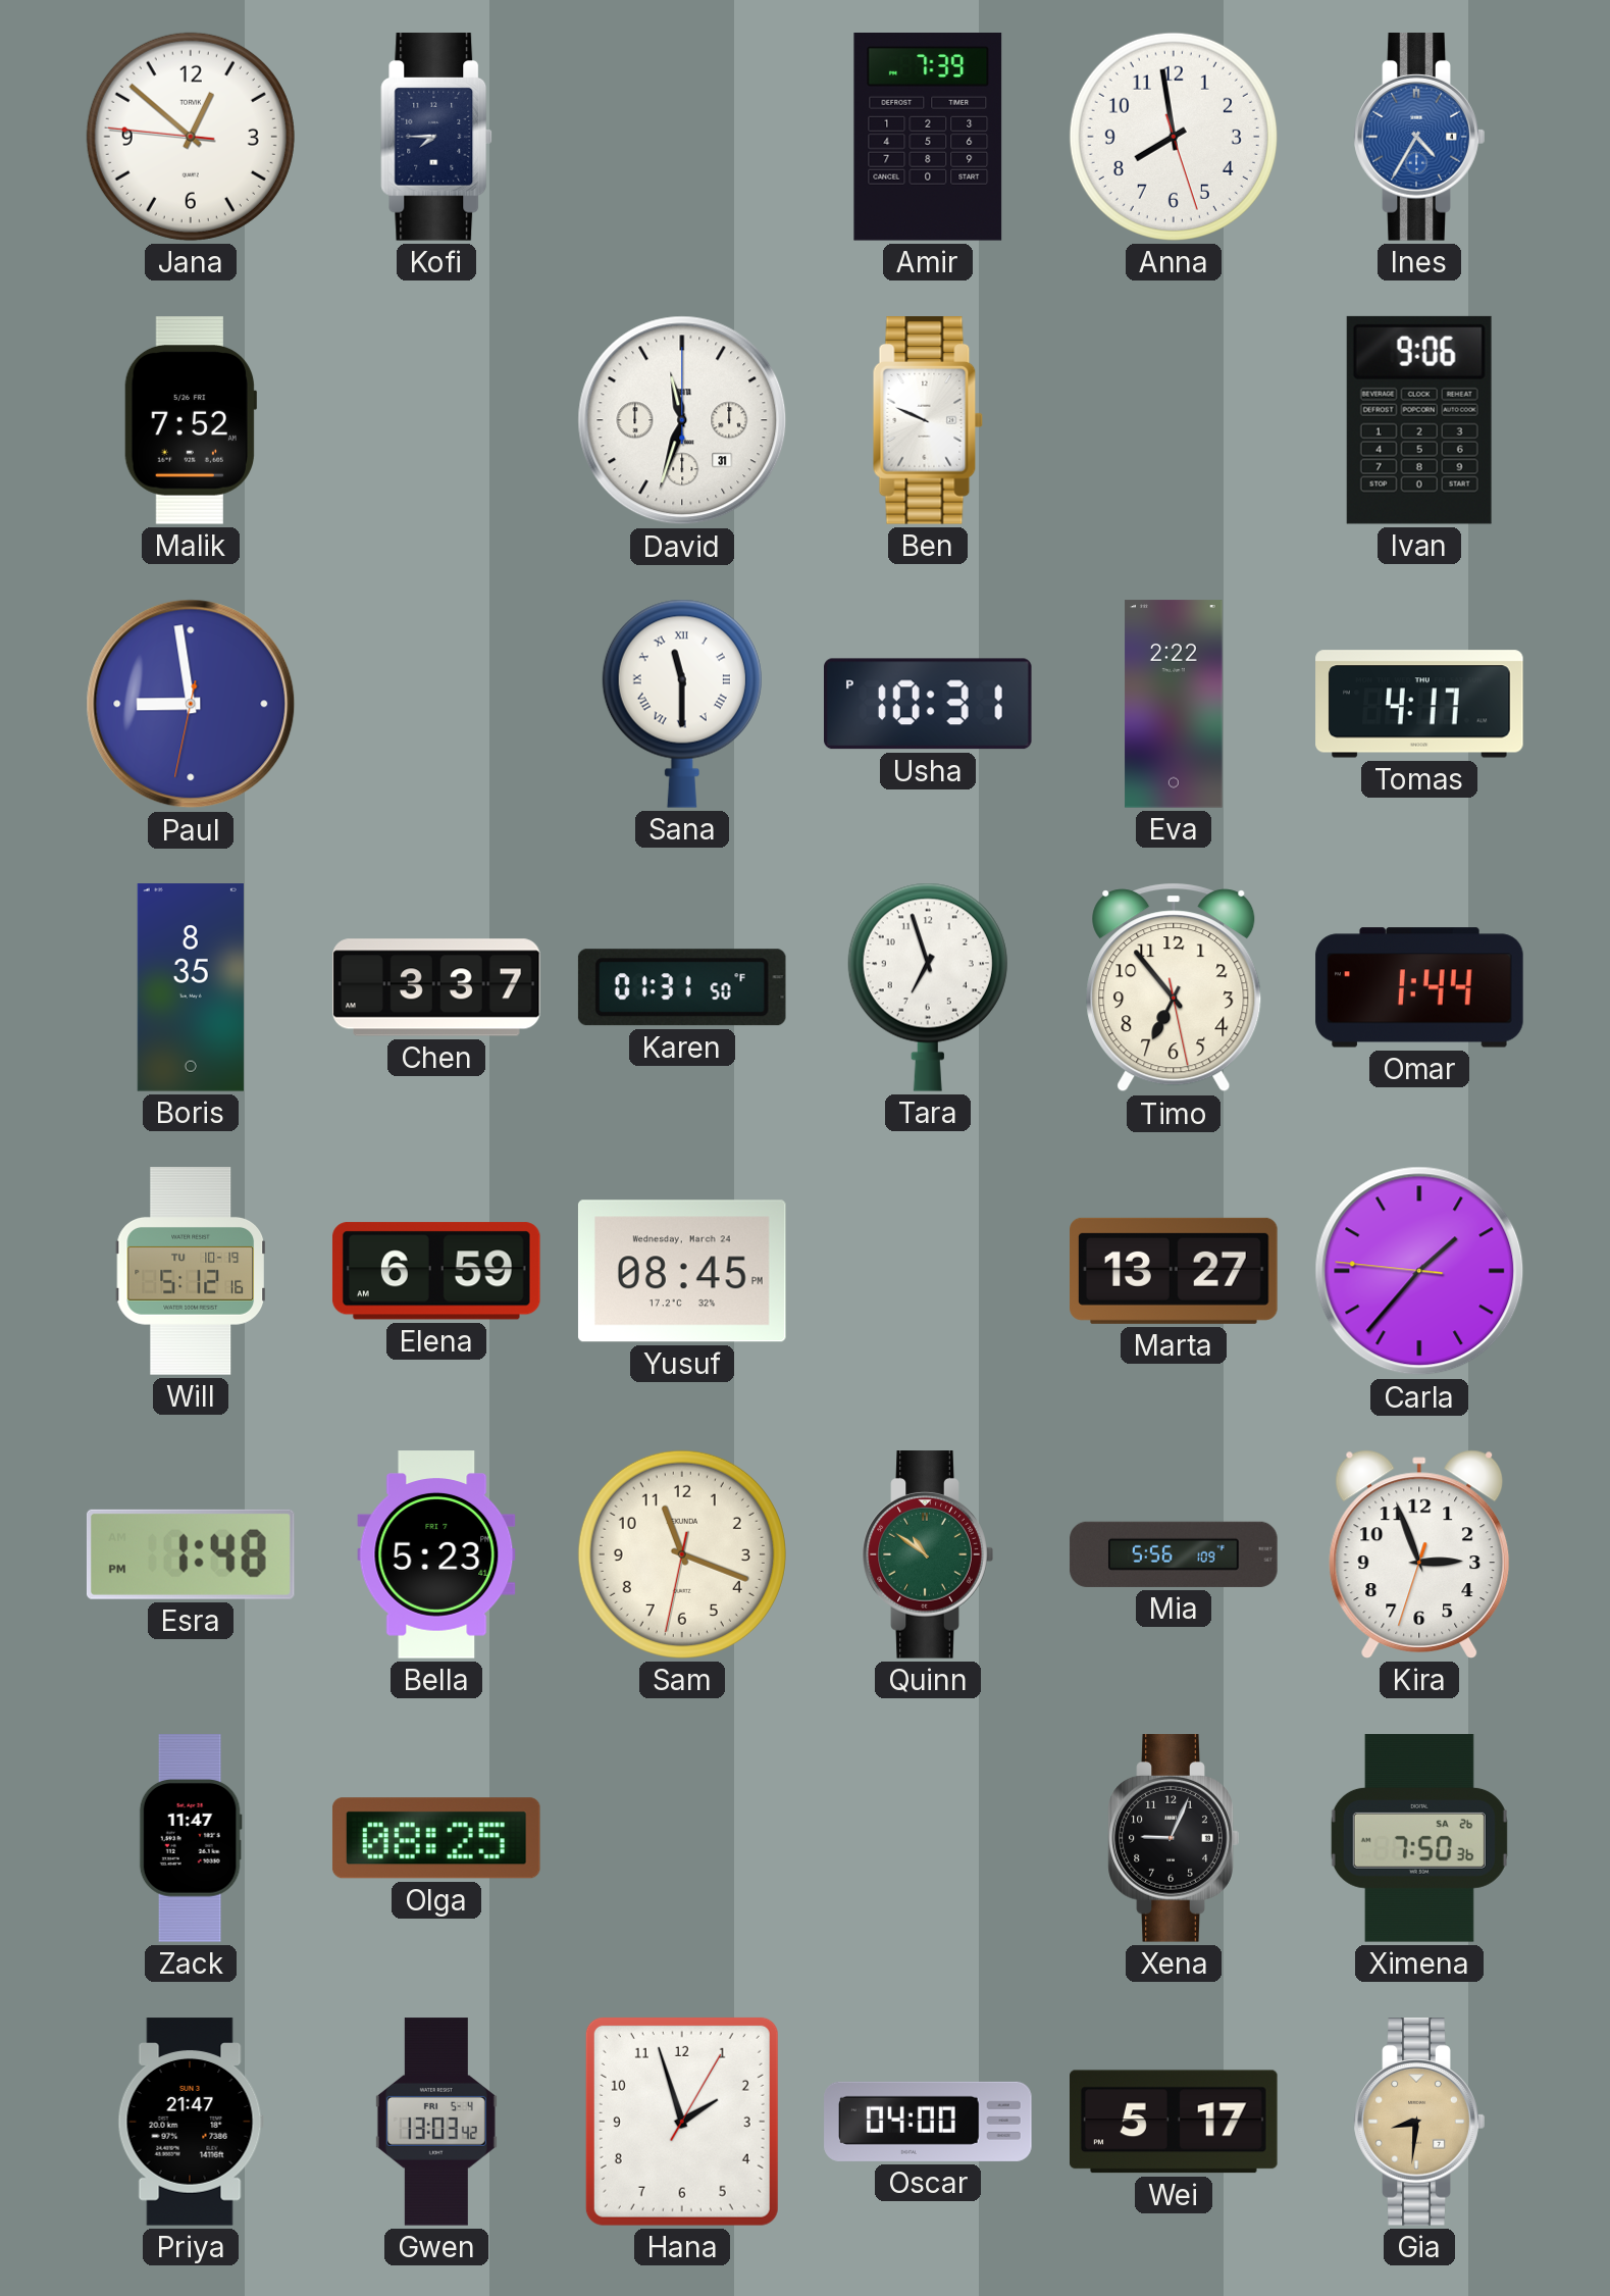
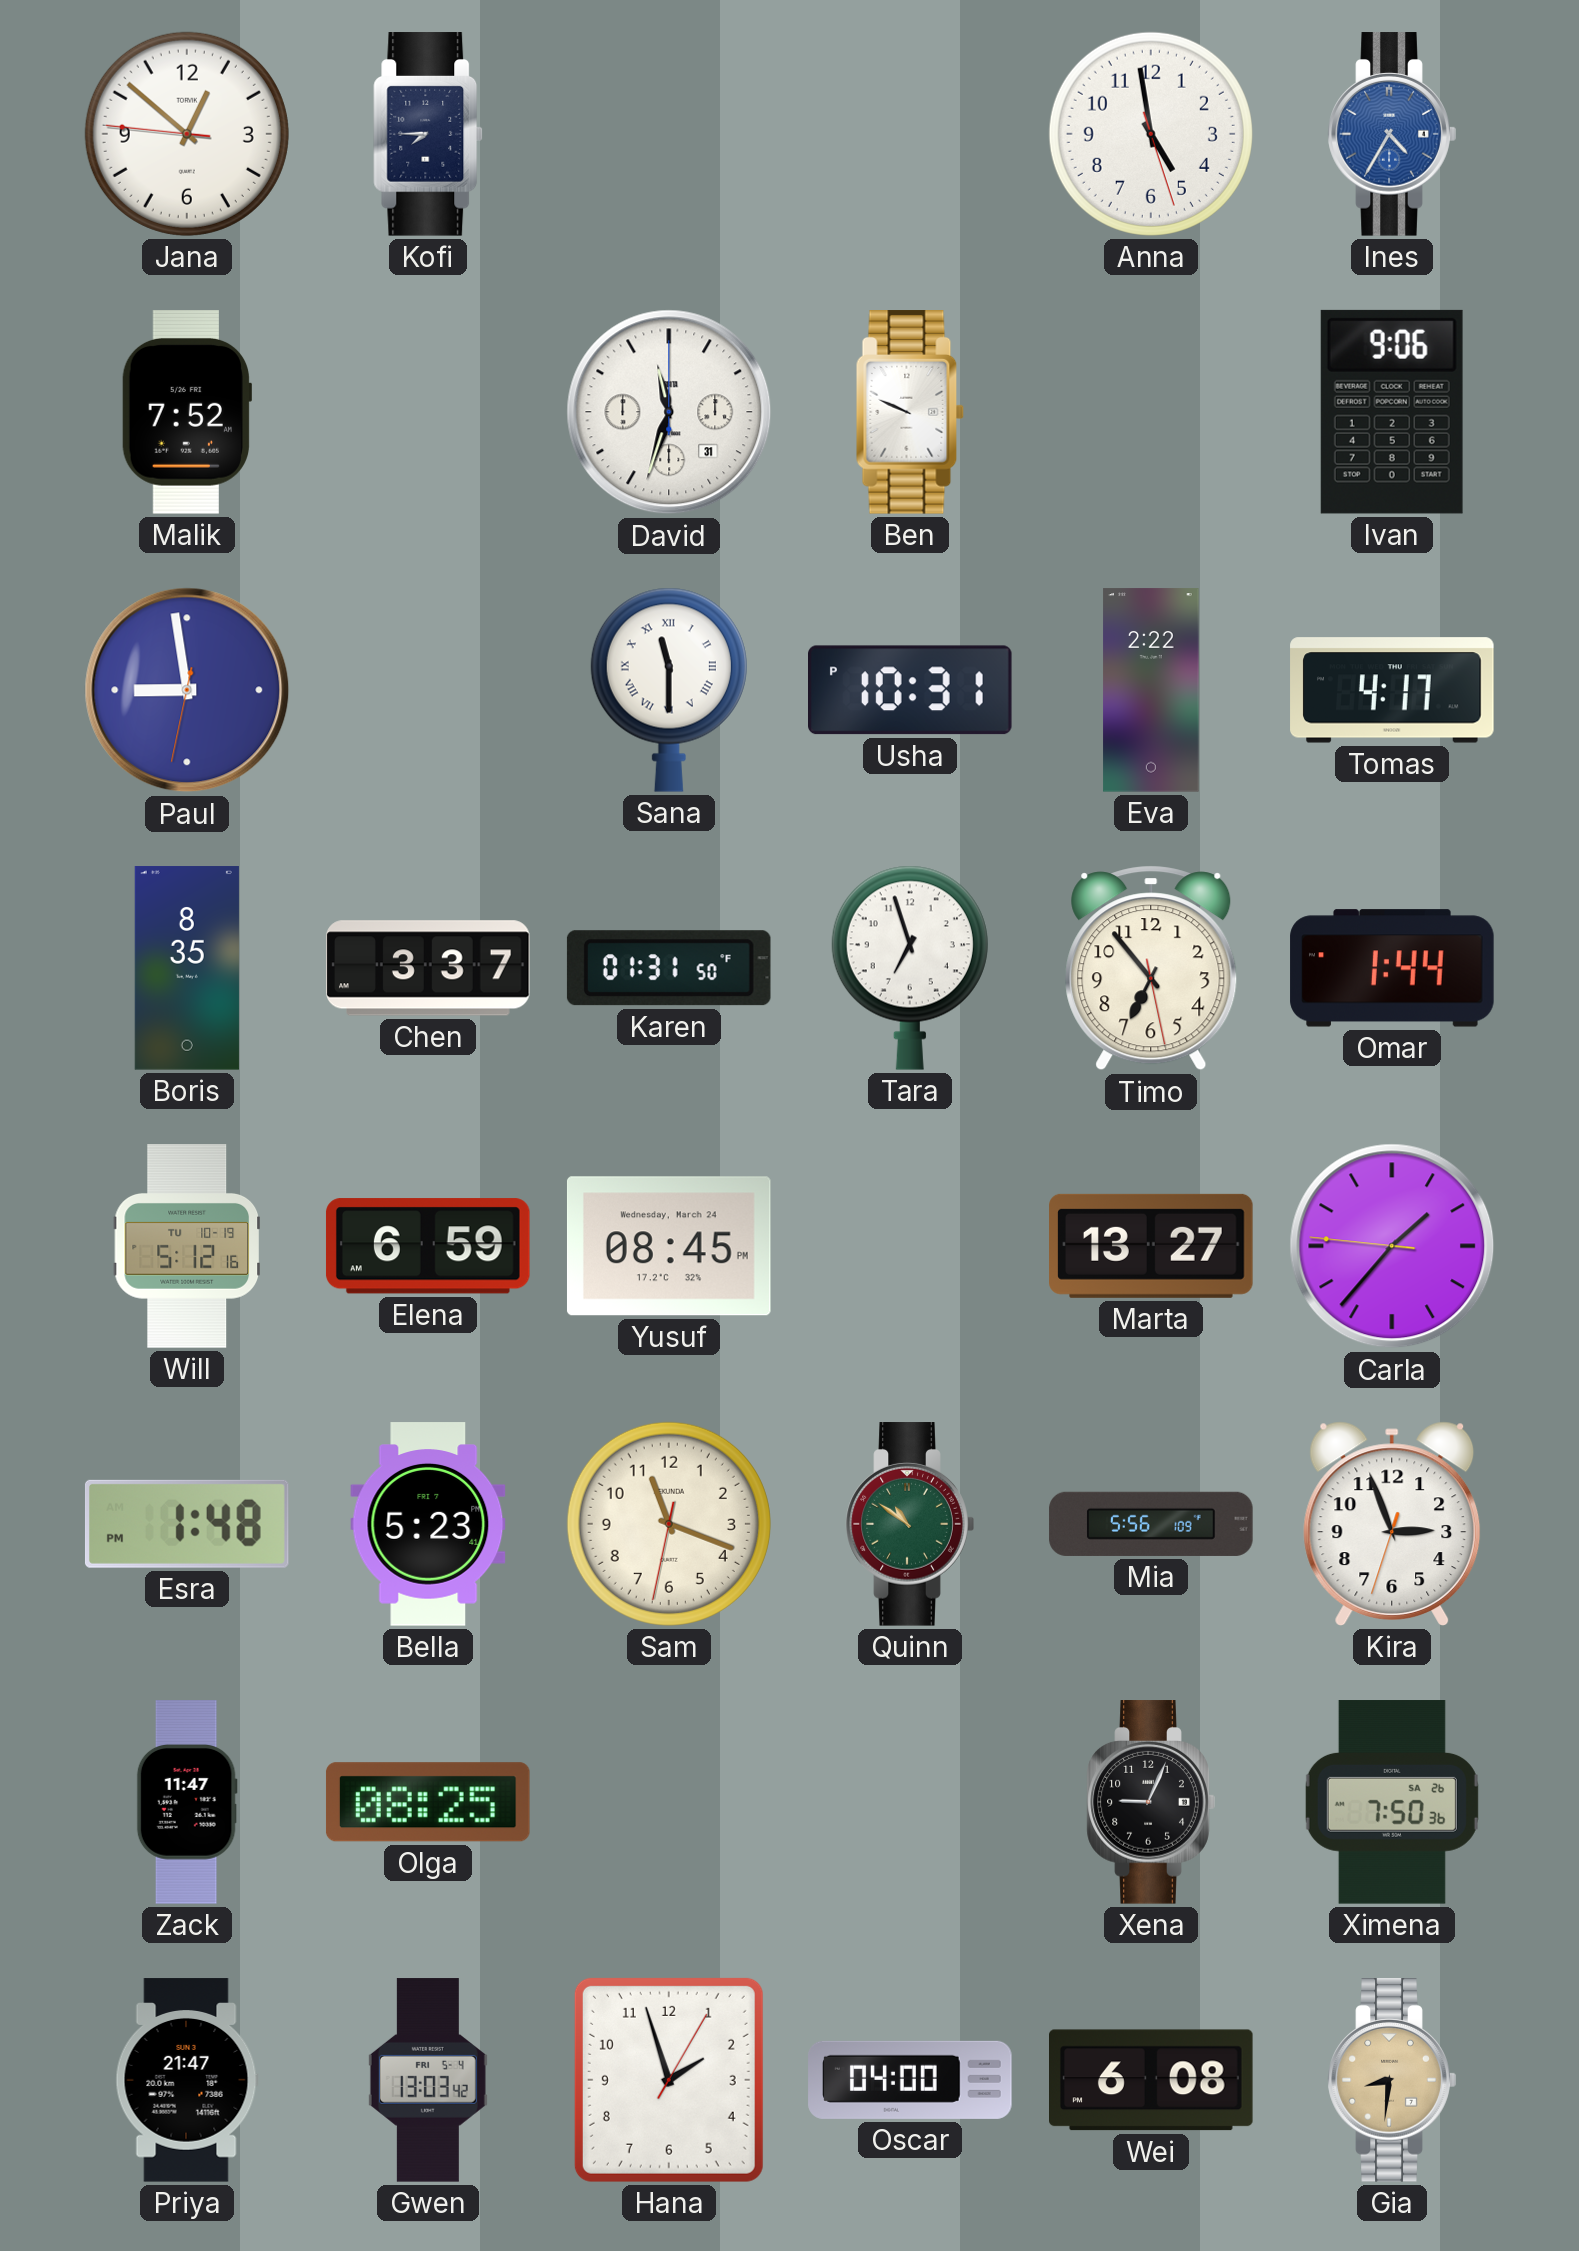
Amir: 7:39 -> none (928, 138)
Anna: 7:58 -> 4:58 (1151, 134)
Wei: 5:17 -> 6:08 (1152, 2080)
